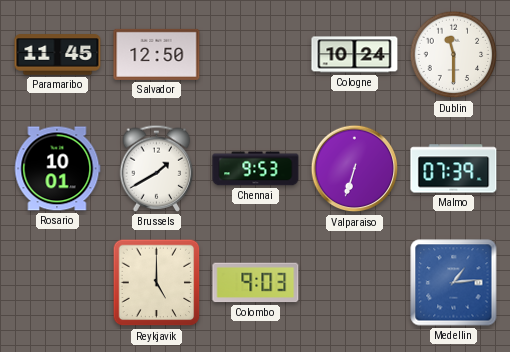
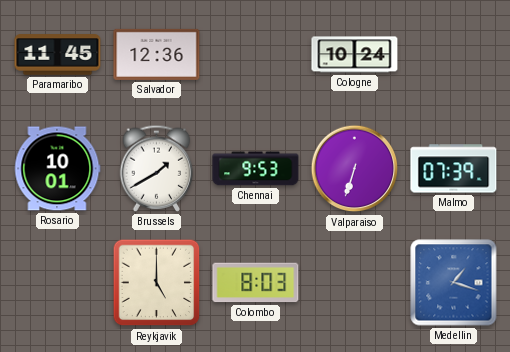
Salvador: 12:50 -> 12:36 (157, 54)
Dublin: 11:30 -> none (454, 55)
Colombo: 9:03 -> 8:03 (256, 283)
Medellin: 1:14 -> 1:18 (454, 283)
